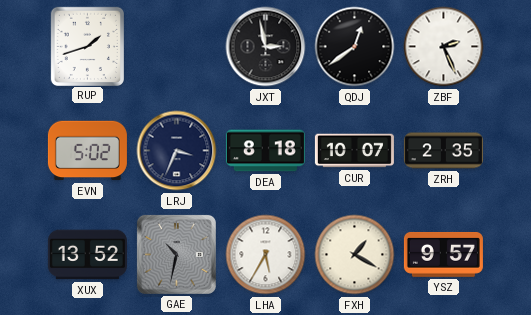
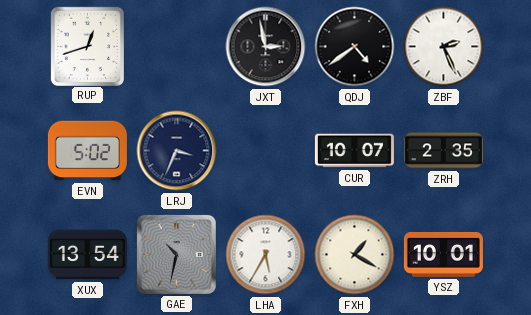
RUP: 1:42 -> 12:42 (87, 46)
QDJ: 12:39 -> 4:39 (355, 47)
DEA: 8:18 -> none (265, 151)
XUX: 13:52 -> 13:54 (87, 255)
YSZ: 9:57 -> 10:01 (443, 254)
